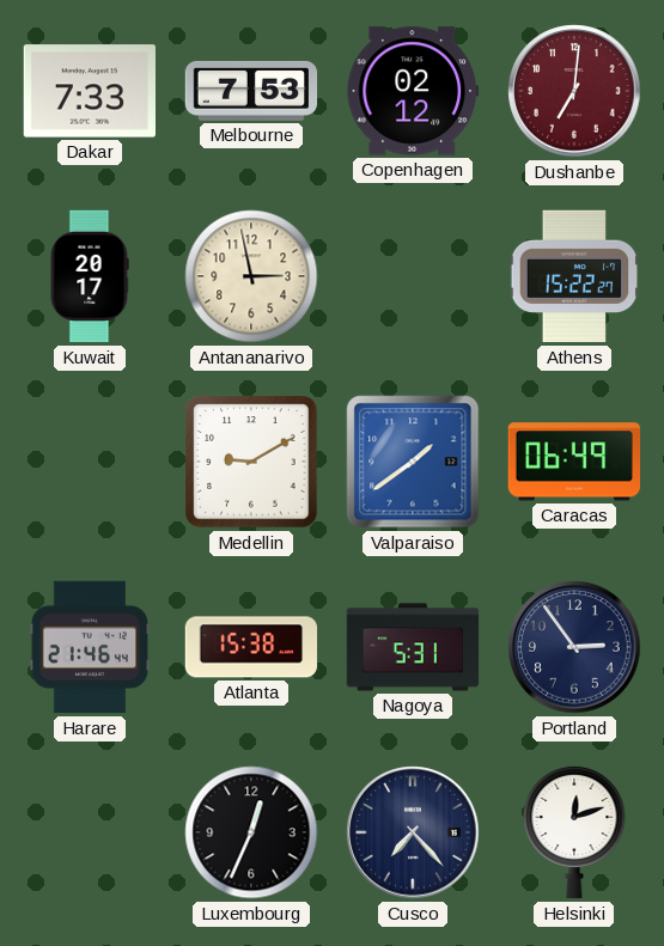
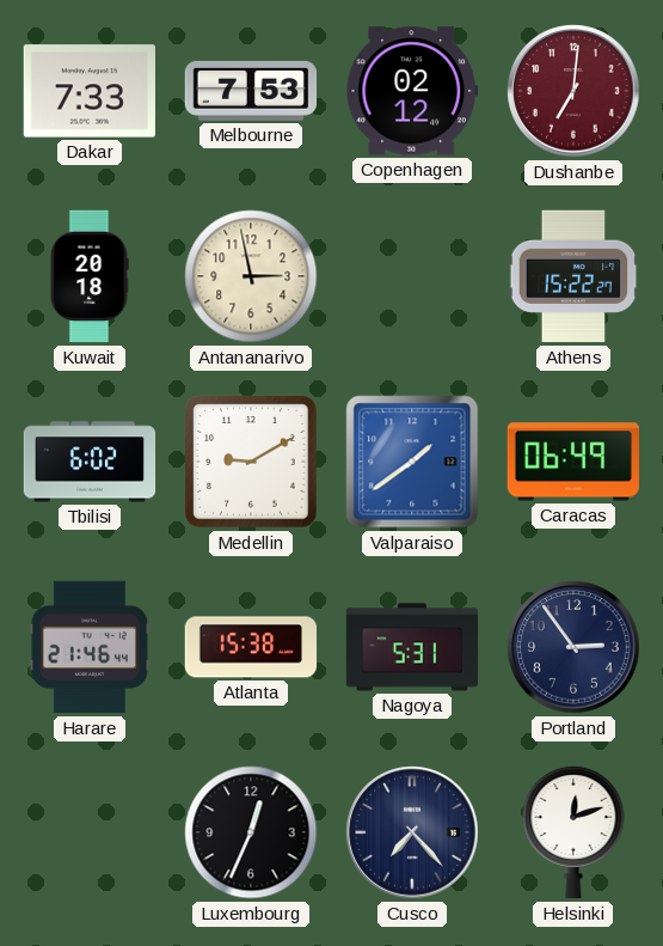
Kuwait: 20:17 -> 20:18 (90, 276)
Tbilisi: none -> 6:02 (90, 462)
